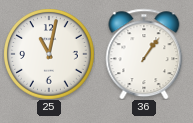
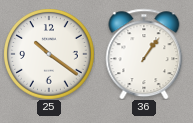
25: 11:02 -> 10:21 (49, 54)
